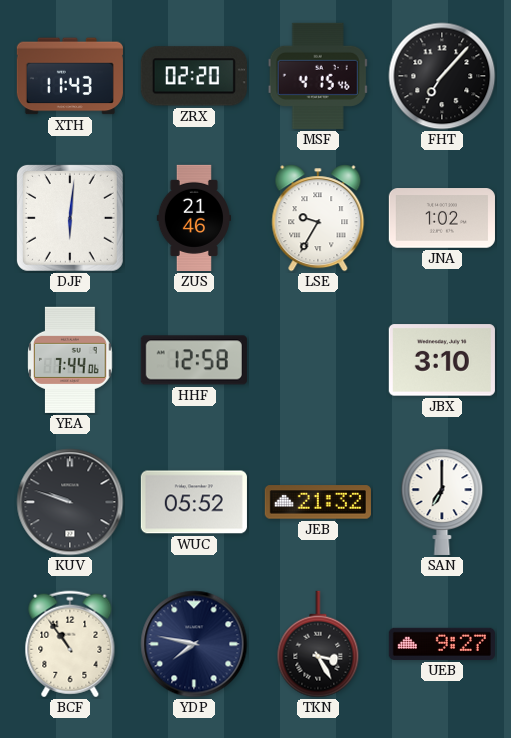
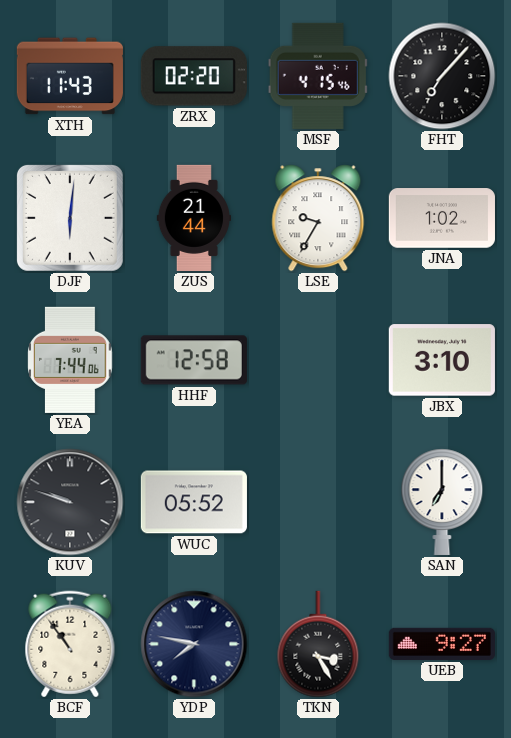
ZUS: 21:46 -> 21:44 (193, 218)
JEB: 21:32 -> none (318, 502)
